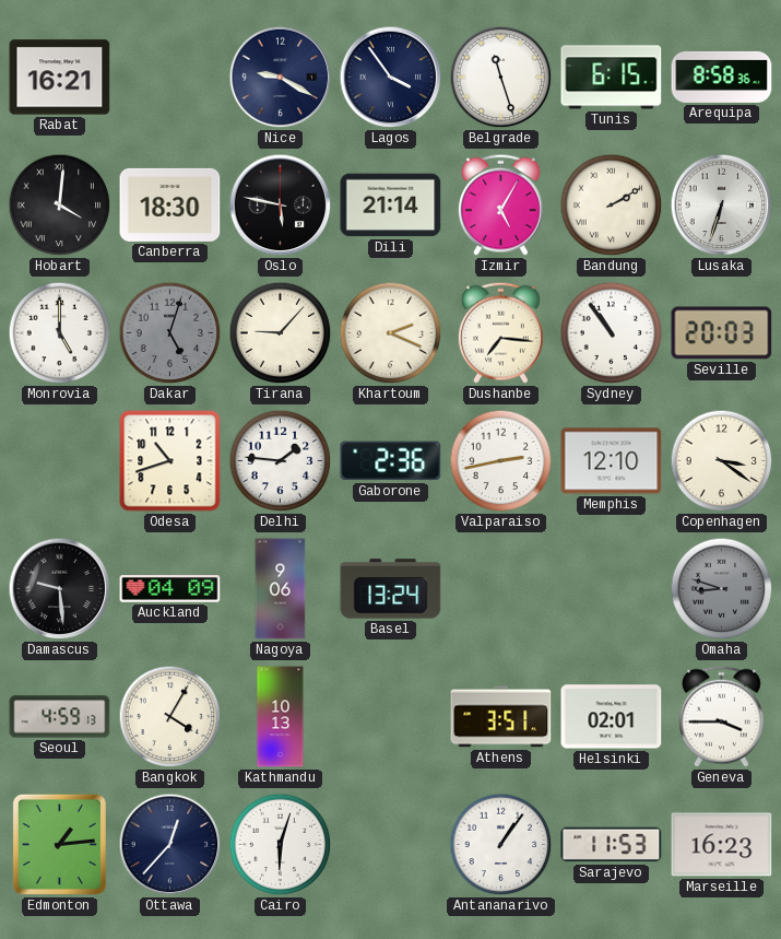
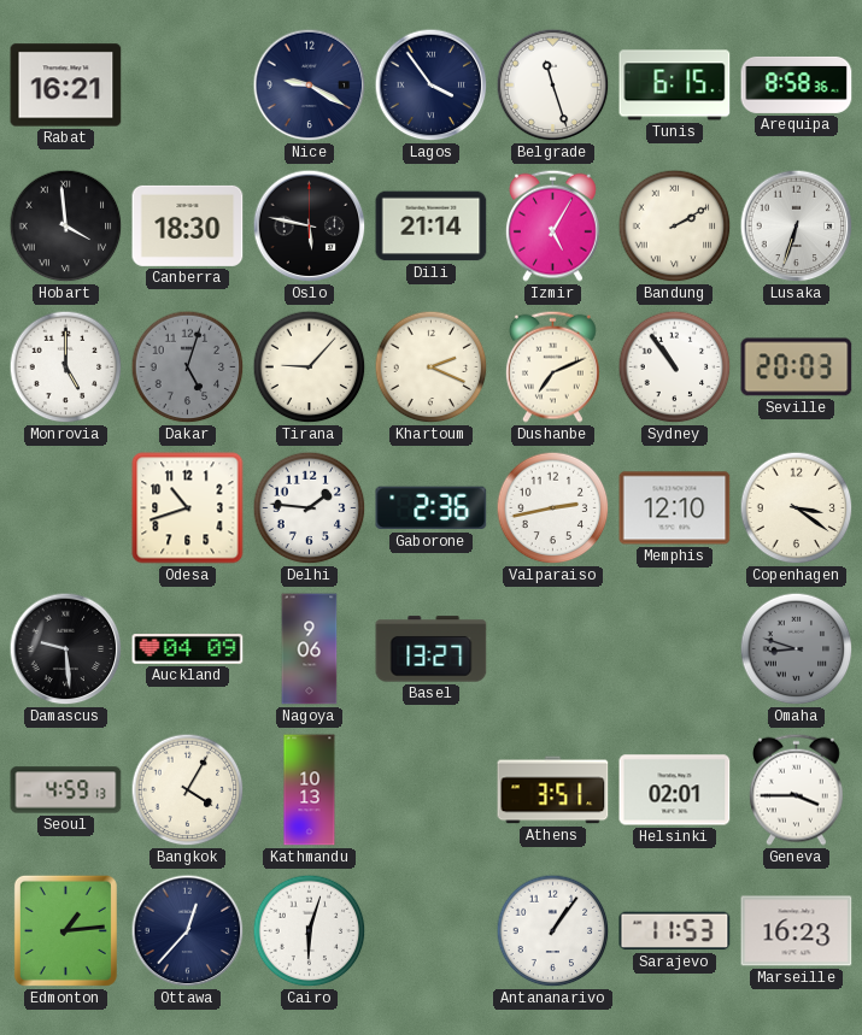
Hobart: 4:01 -> 3:59 (66, 227)
Dushanbe: 7:16 -> 7:11 (552, 366)
Basel: 13:24 -> 13:27 (432, 649)
